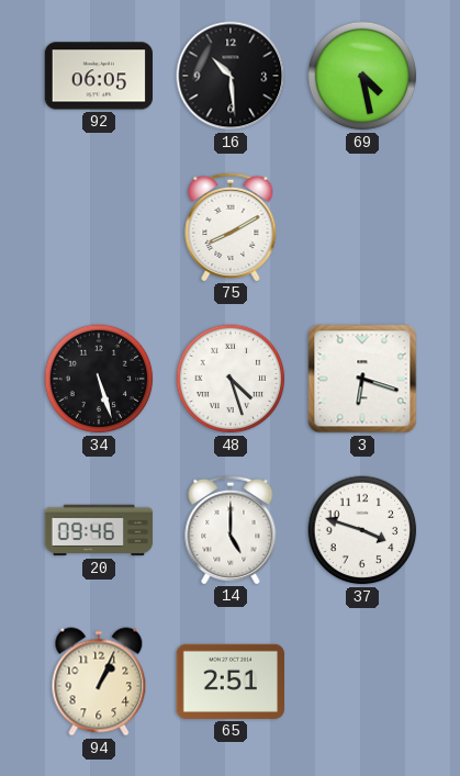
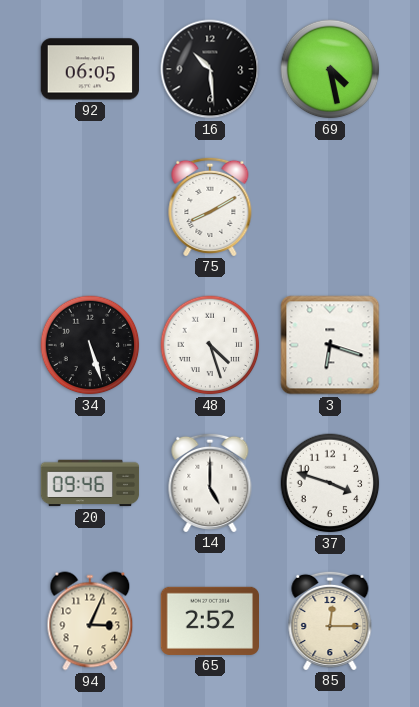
94: 1:04 -> 3:04 (90, 621)
65: 2:51 -> 2:52 (209, 621)
85: none -> 12:15 (330, 620)
